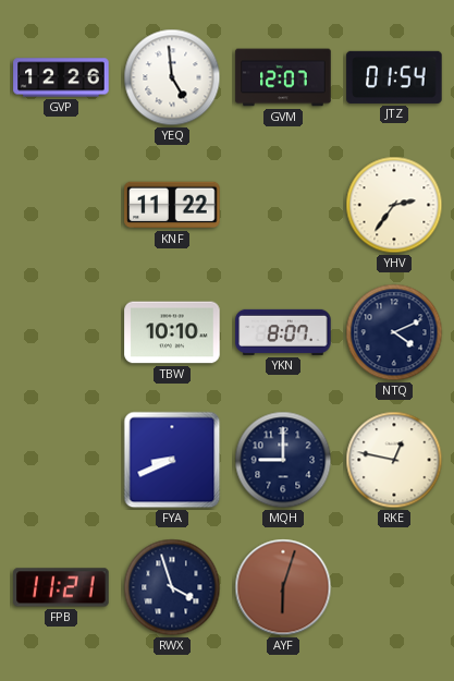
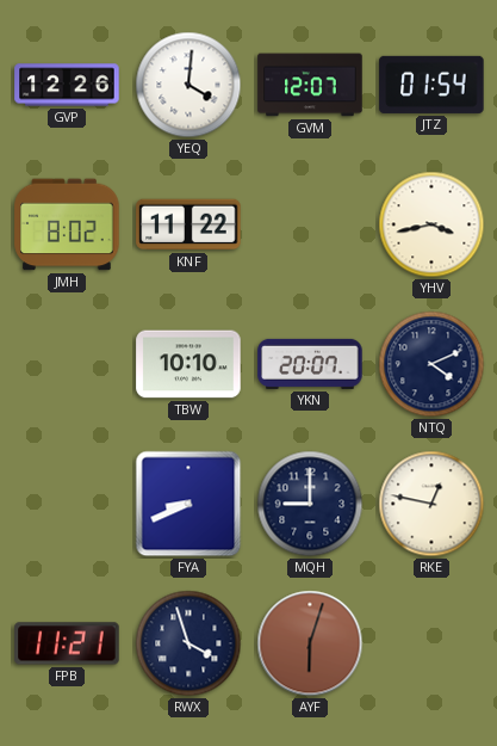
YEQ: 4:59 -> 4:01 (188, 85)
JMH: none -> 8:02 (67, 224)
YHV: 2:36 -> 3:43 (431, 224)
YKN: 8:07 -> 20:07 (310, 364)
